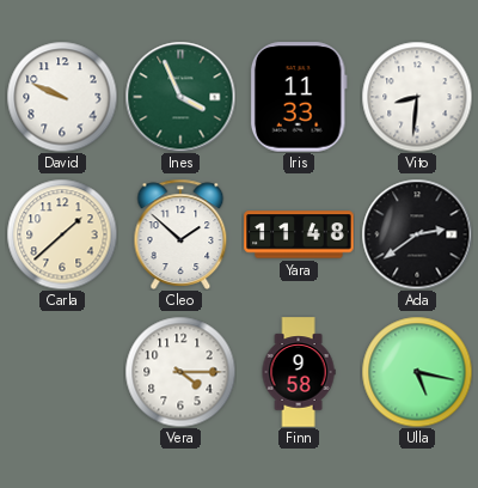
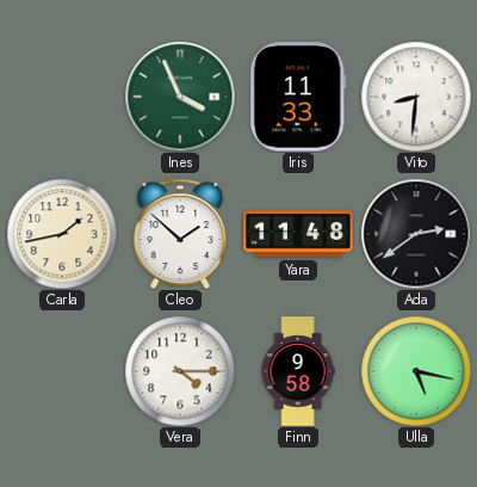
David: 9:49 -> none (62, 97)
Carla: 1:38 -> 1:43 (62, 234)
